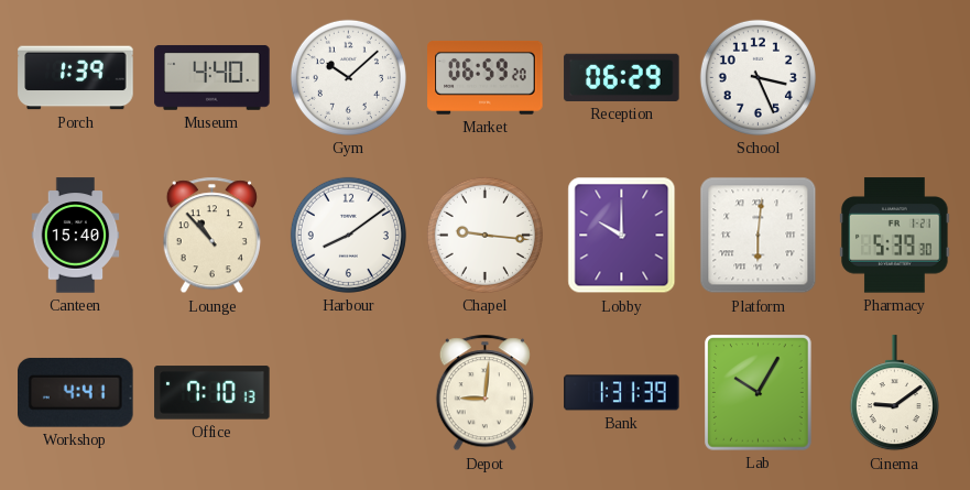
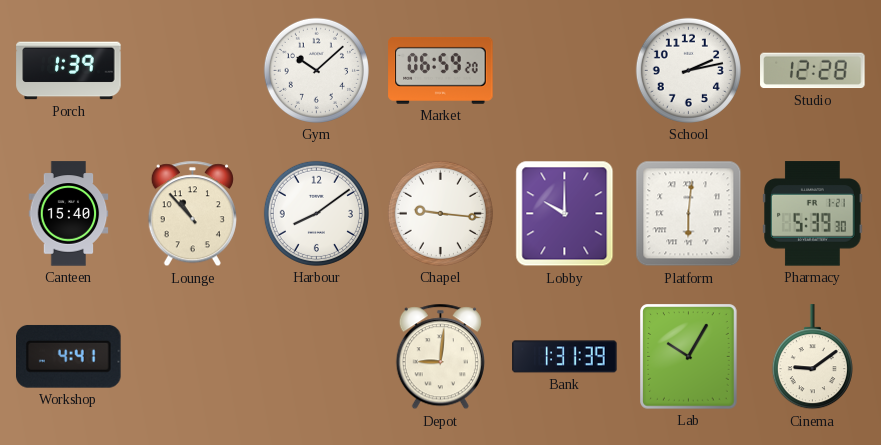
Museum: 4:40 -> none (212, 77)
Reception: 06:29 -> none (622, 77)
School: 3:26 -> 2:13 (688, 70)
Studio: none -> 12:28 (813, 71)
Office: 7:10 -> none (212, 393)
